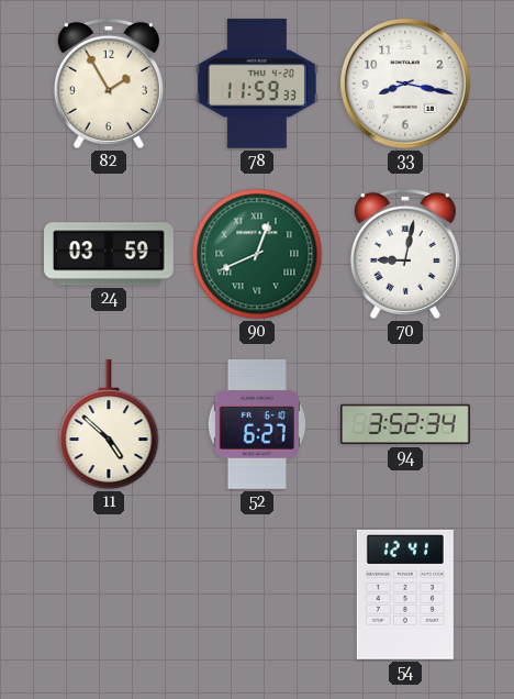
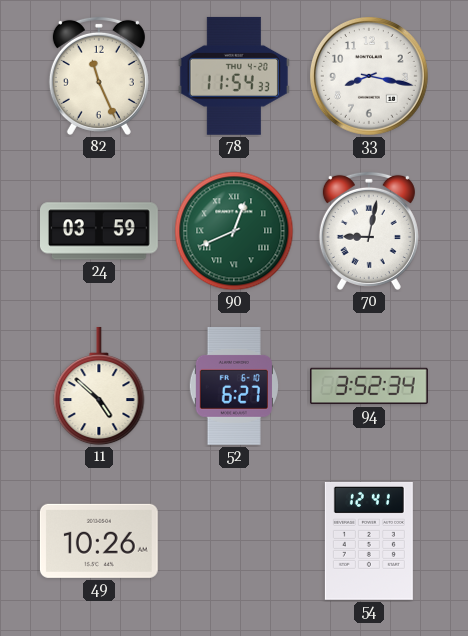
82: 1:55 -> 11:26 (99, 76)
78: 11:59 -> 11:54 (234, 76)
49: none -> 10:26 (99, 541)
